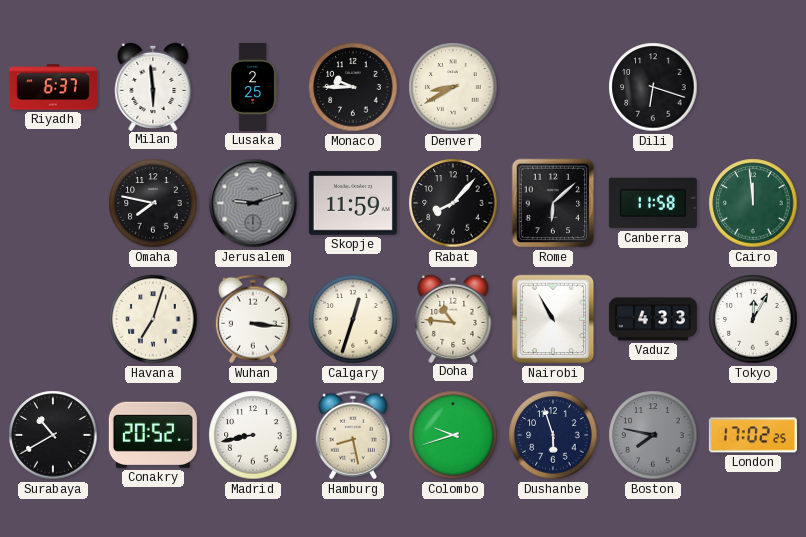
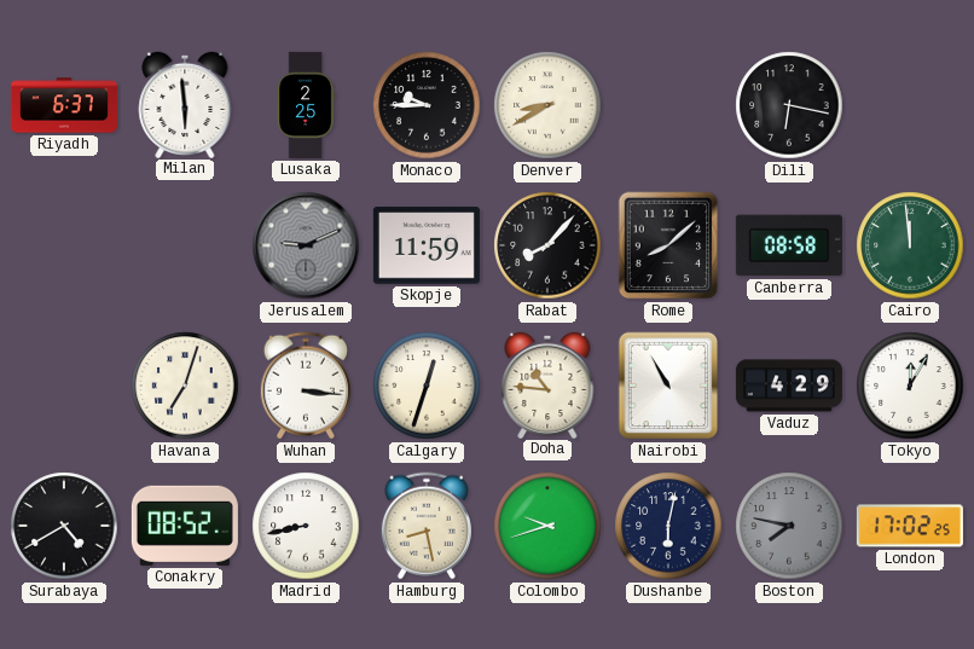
Dili: 6:18 -> 6:17 (789, 105)
Omaha: 7:47 -> none (153, 203)
Jerusalem: 9:12 -> 9:11 (306, 245)
Rome: 6:08 -> 8:08 (668, 245)
Canberra: 11:58 -> 08:58 (789, 245)
Vaduz: 4:33 -> 4:29 (789, 386)
Surabaya: 10:40 -> 4:40 (64, 526)
Conakry: 20:52 -> 08:52 (185, 526)
Dushanbe: 5:57 -> 6:02 (668, 526)
